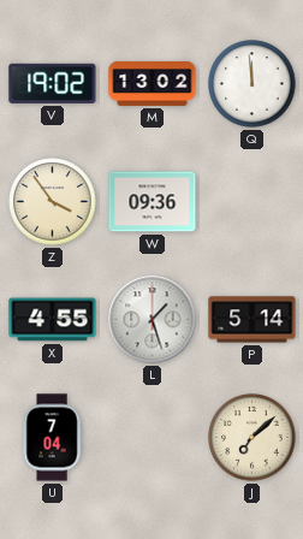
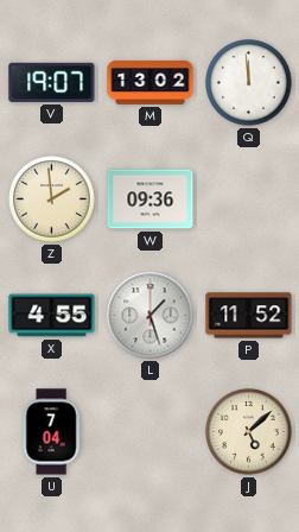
V: 19:02 -> 19:07 (52, 82)
Z: 3:54 -> 1:59 (52, 199)
P: 5:14 -> 11:52 (249, 316)
J: 7:08 -> 5:08 (249, 432)
